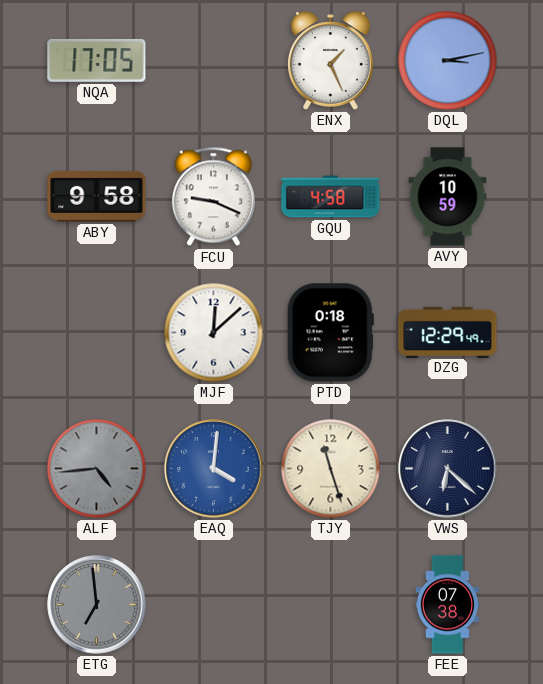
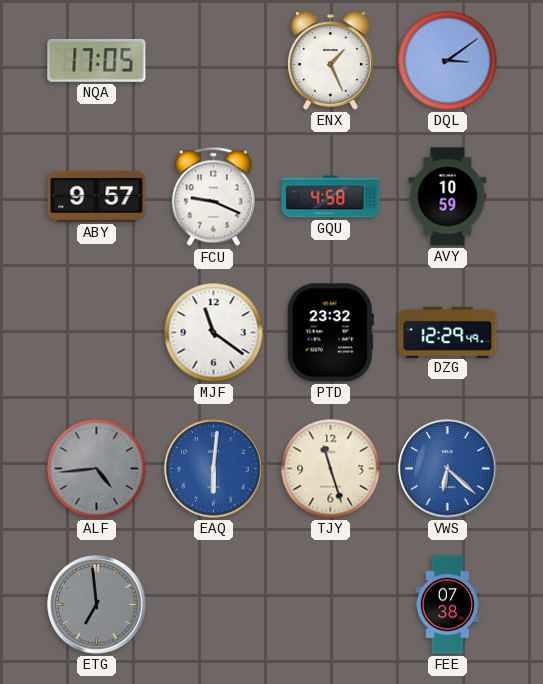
DQL: 3:13 -> 3:09 (448, 61)
ABY: 9:58 -> 9:57 (97, 196)
MJF: 12:08 -> 11:21 (214, 333)
PTD: 0:18 -> 23:32 (330, 333)
EAQ: 4:01 -> 6:01 (214, 469)
VWS dial: navy -> blue (448, 469)
